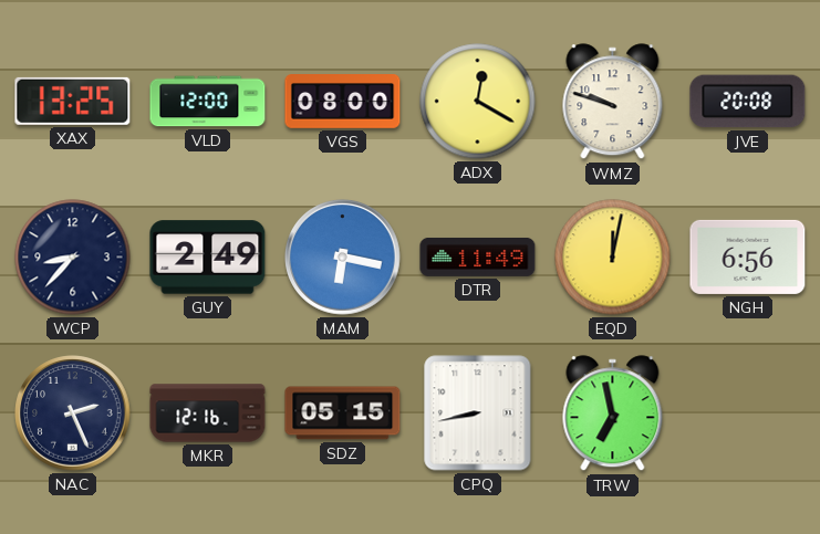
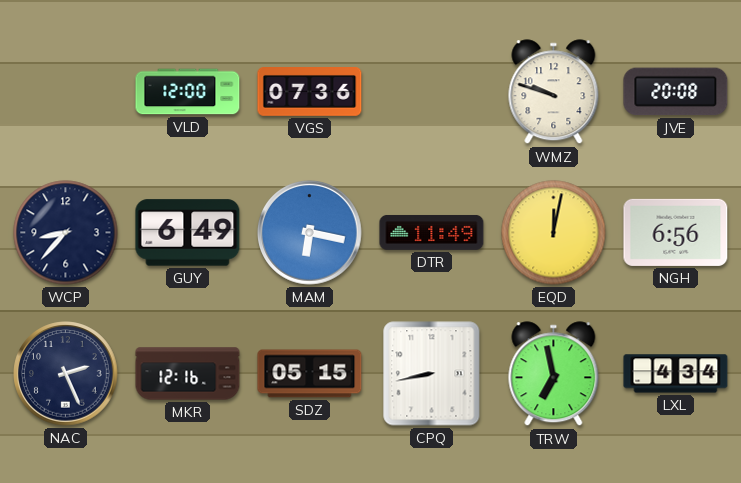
XAX: 13:25 -> none (73, 101)
VGS: 08:00 -> 07:36 (310, 92)
ADX: 12:20 -> none (478, 102)
GUY: 2:49 -> 6:49 (188, 233)
LXL: none -> 4:34 (676, 374)
